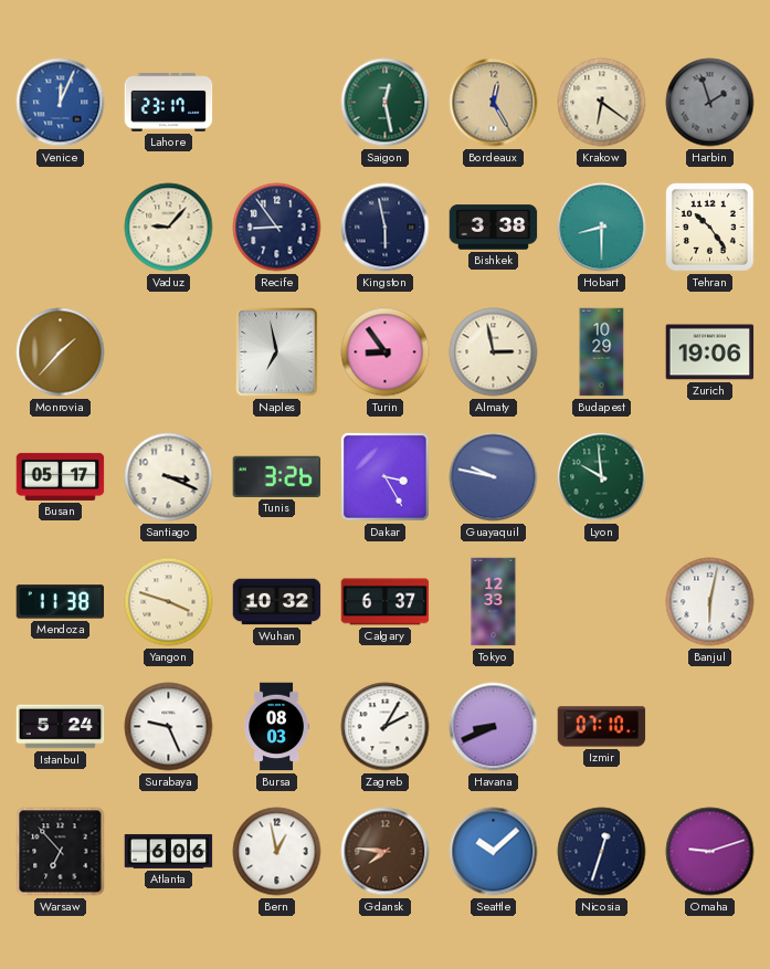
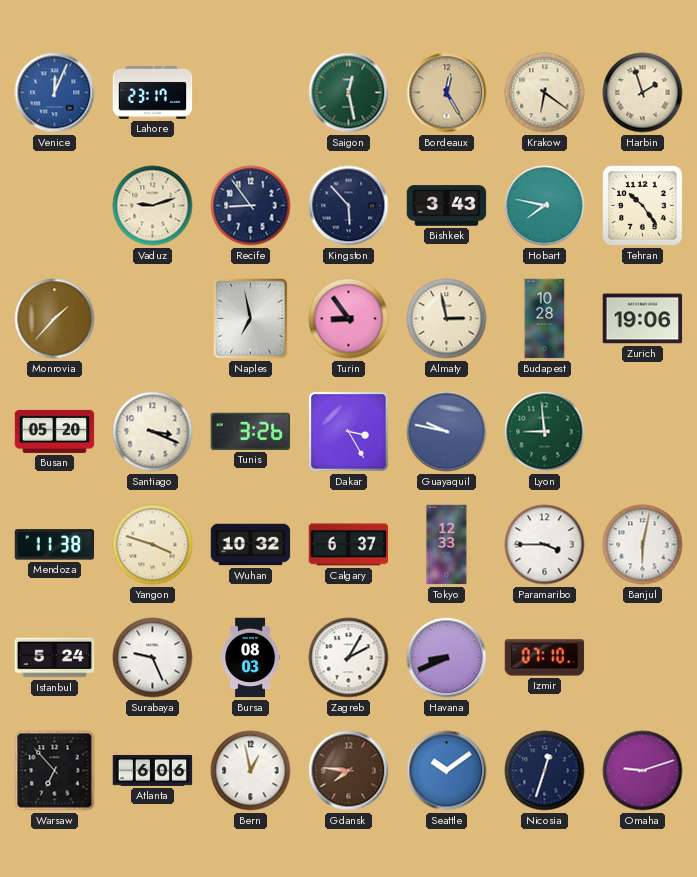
Harbin dial: grey -> cream (643, 93)
Vaduz: 9:07 -> 9:12 (153, 206)
Kingston: 5:58 -> 5:53 (349, 206)
Bishkek: 3:38 -> 3:43 (447, 206)
Hobart: 8:30 -> 7:47 (545, 206)
Budapest: 10:29 -> 10:28 (545, 319)
Busan: 05:17 -> 05:20 (55, 431)
Lyon: 9:59 -> 8:59 (545, 432)
Paramaribo: none -> 3:45 (545, 545)
Seattle: 10:08 -> 10:09 (447, 771)
